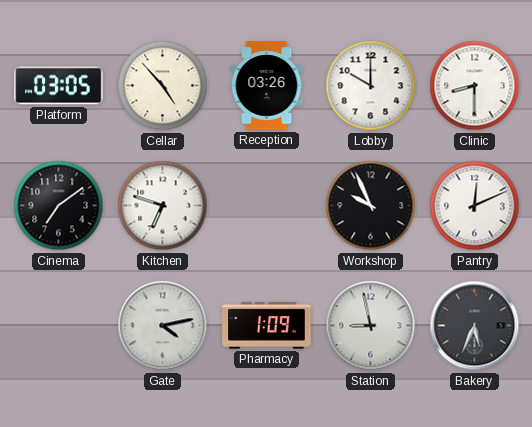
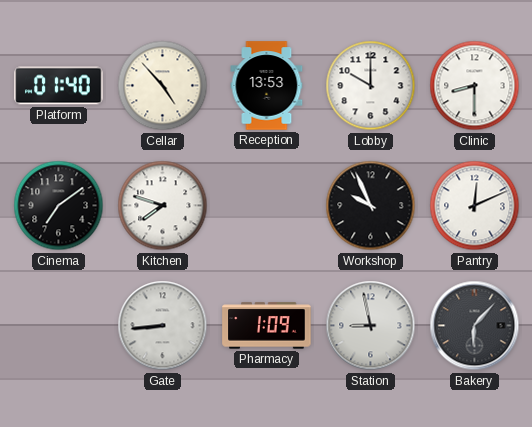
Platform: 03:05 -> 01:40 (59, 86)
Reception: 03:26 -> 13:53 (267, 86)
Kitchen: 6:48 -> 7:48 (163, 206)
Gate: 4:13 -> 8:44 (163, 326)
Bakery: 5:34 -> 6:07 (475, 326)
